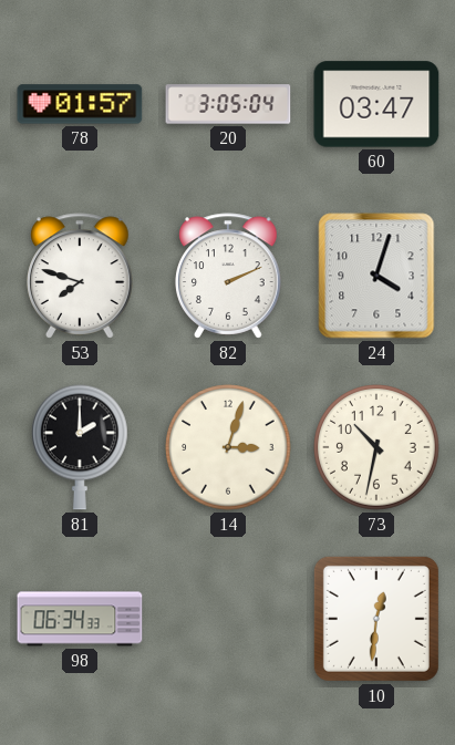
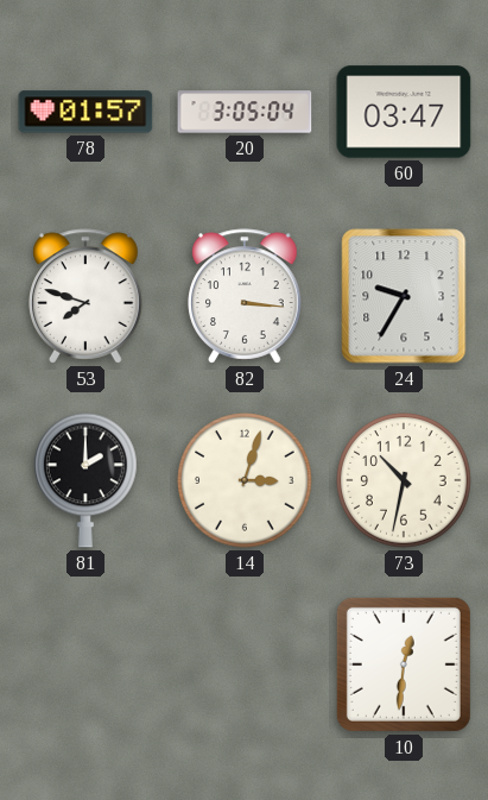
82: 2:11 -> 3:16 (245, 296)
24: 4:03 -> 9:35 (404, 296)
98: 06:34 -> none (80, 619)
